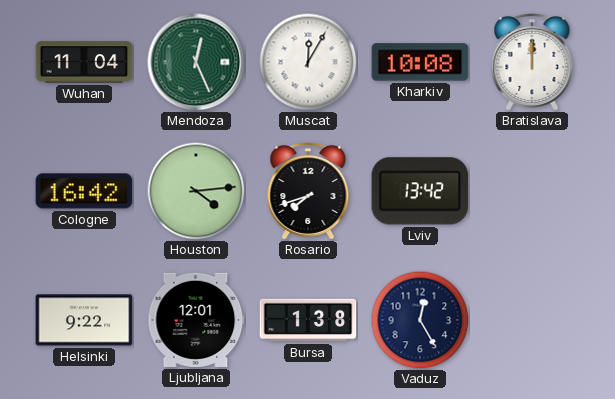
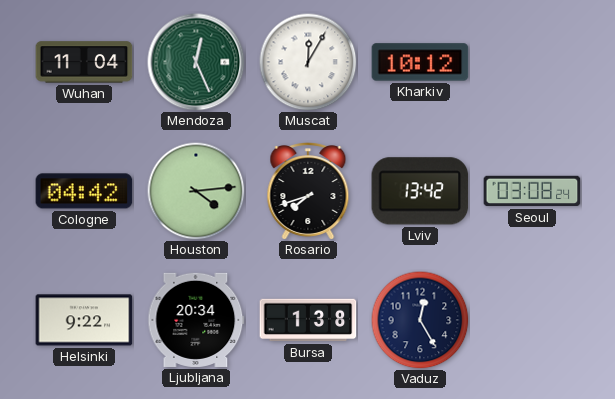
Kharkiv: 10:08 -> 10:12 (420, 62)
Bratislava: 12:00 -> none (532, 63)
Cologne: 16:42 -> 04:42 (84, 191)
Seoul: none -> 03:08 (532, 191)
Ljubljana: 12:01 -> 20:34 (196, 320)
